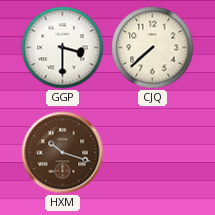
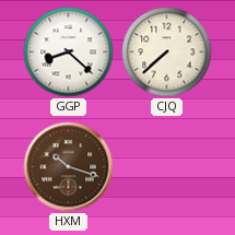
GGP: 3:30 -> 8:22 (69, 52)
